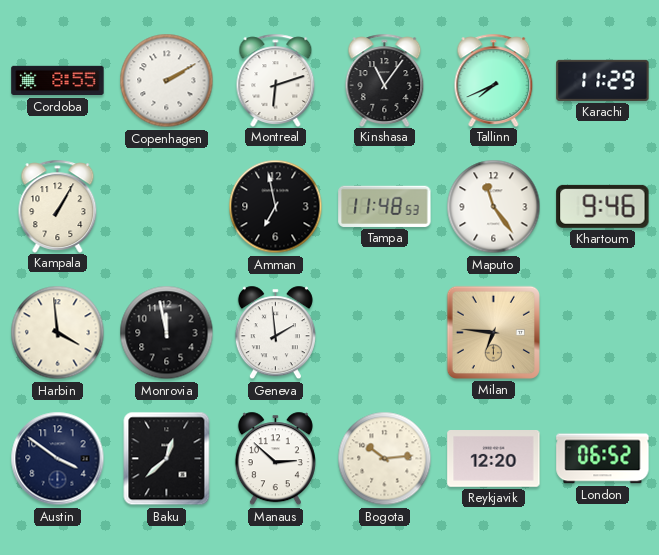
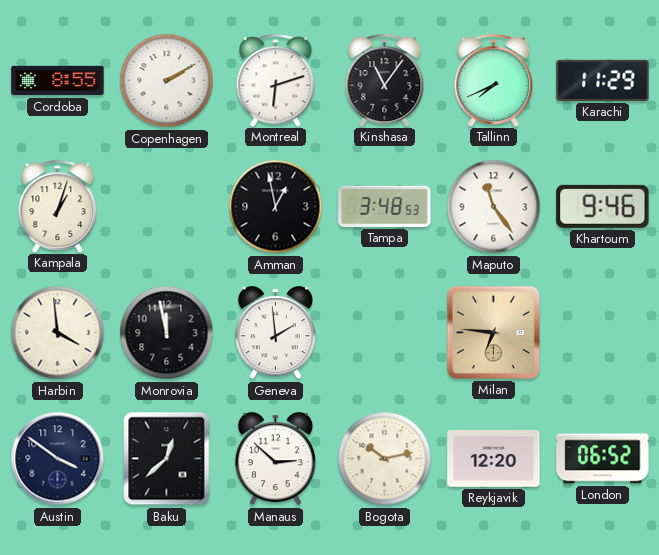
Kampala: 1:05 -> 1:03 (58, 206)
Amman: 6:58 -> 12:58 (276, 207)
Tampa: 11:48 -> 3:48 (385, 206)
Bogota: 10:14 -> 10:13 (385, 459)
